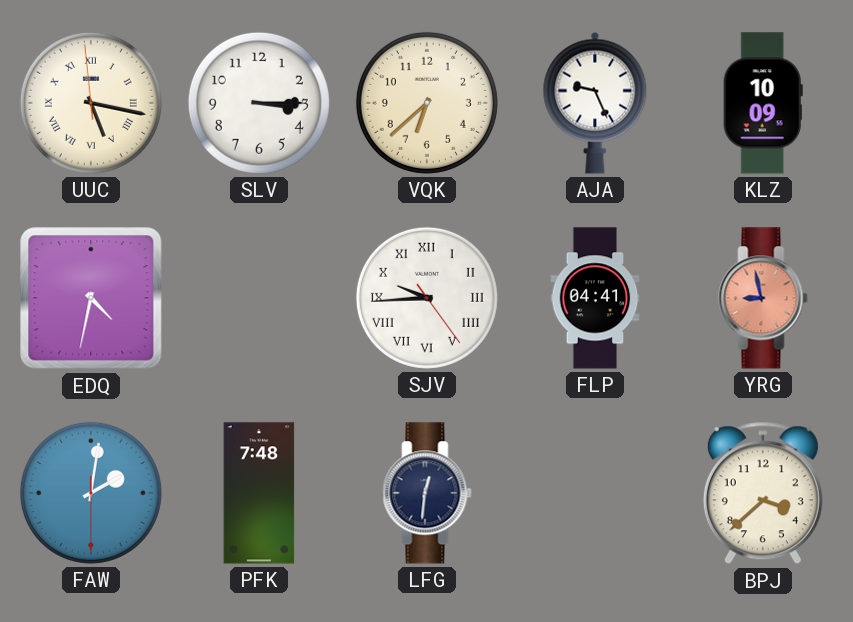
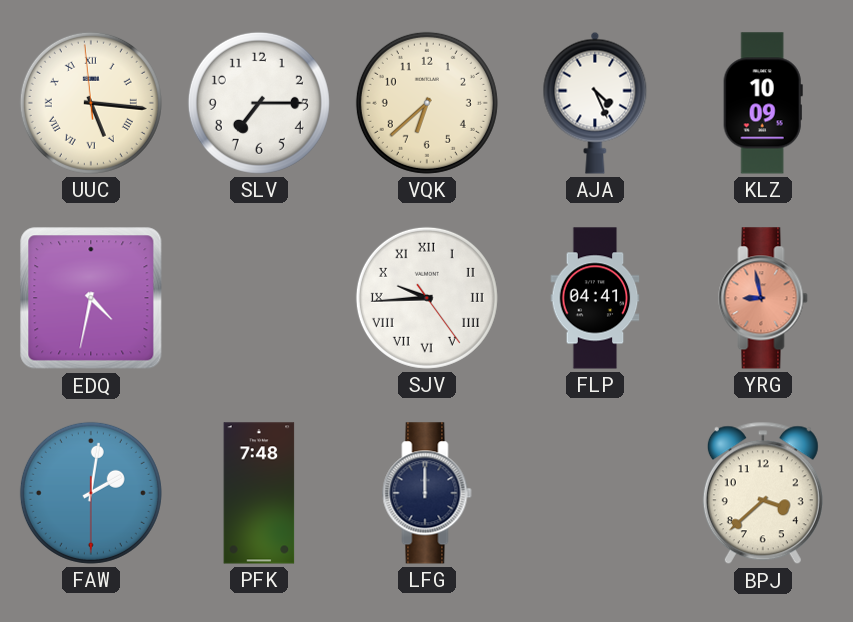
UUC: 5:16 -> 5:15 (91, 103)
SLV: 3:15 -> 7:15 (259, 103)
AJA: 9:26 -> 4:26 (595, 103)
LFG: 12:31 -> 12:00 (427, 493)
